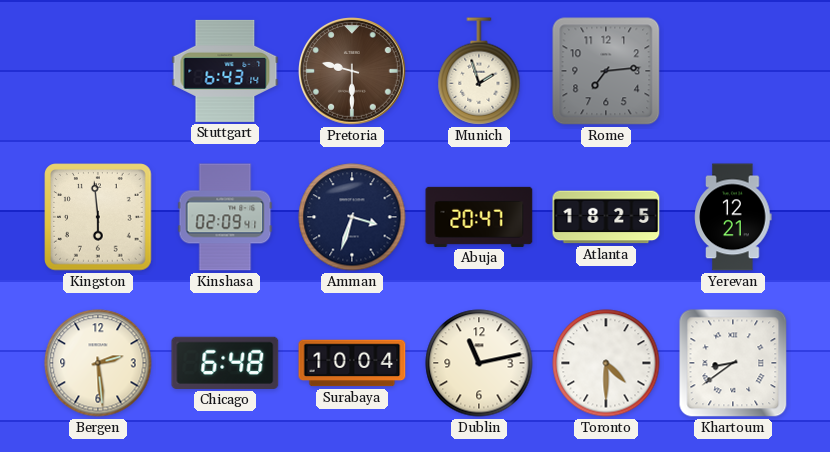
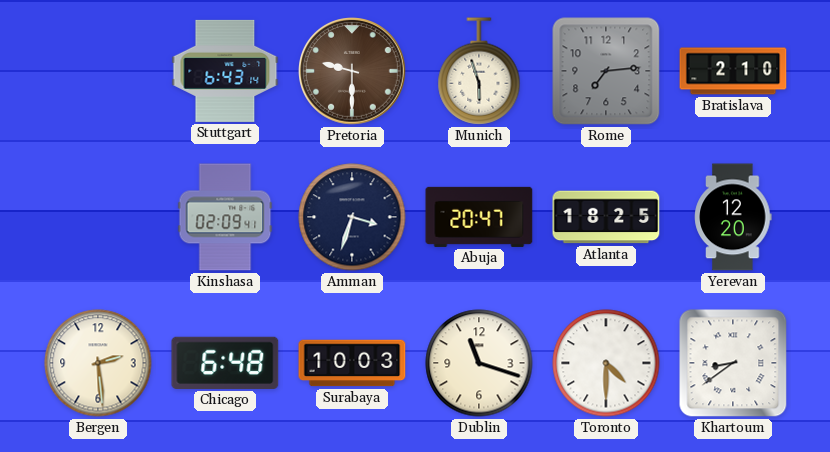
Munich: 1:57 -> 5:57 (479, 71)
Bratislava: none -> 2:10 (733, 71)
Kingston: 5:59 -> none (98, 217)
Yerevan: 12:21 -> 12:20 (733, 217)
Surabaya: 10:04 -> 10:03 (352, 363)
Dublin: 11:13 -> 11:18 (479, 363)
